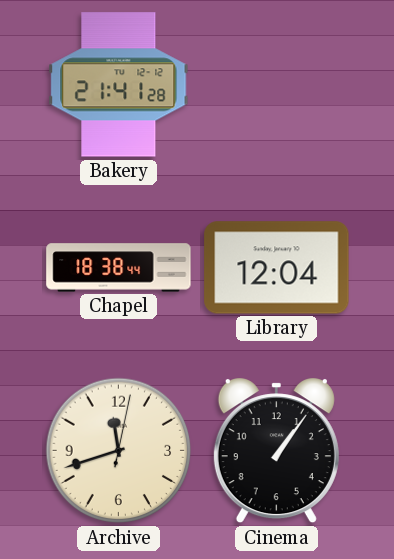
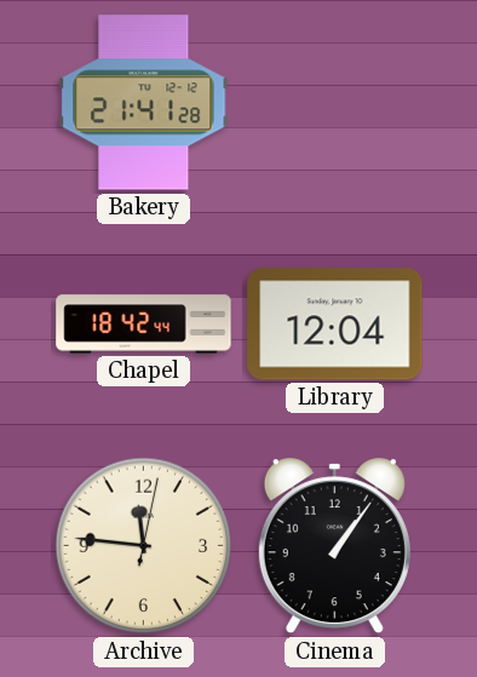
Chapel: 18:38 -> 18:42 (144, 325)
Archive: 11:42 -> 11:46 (144, 546)
